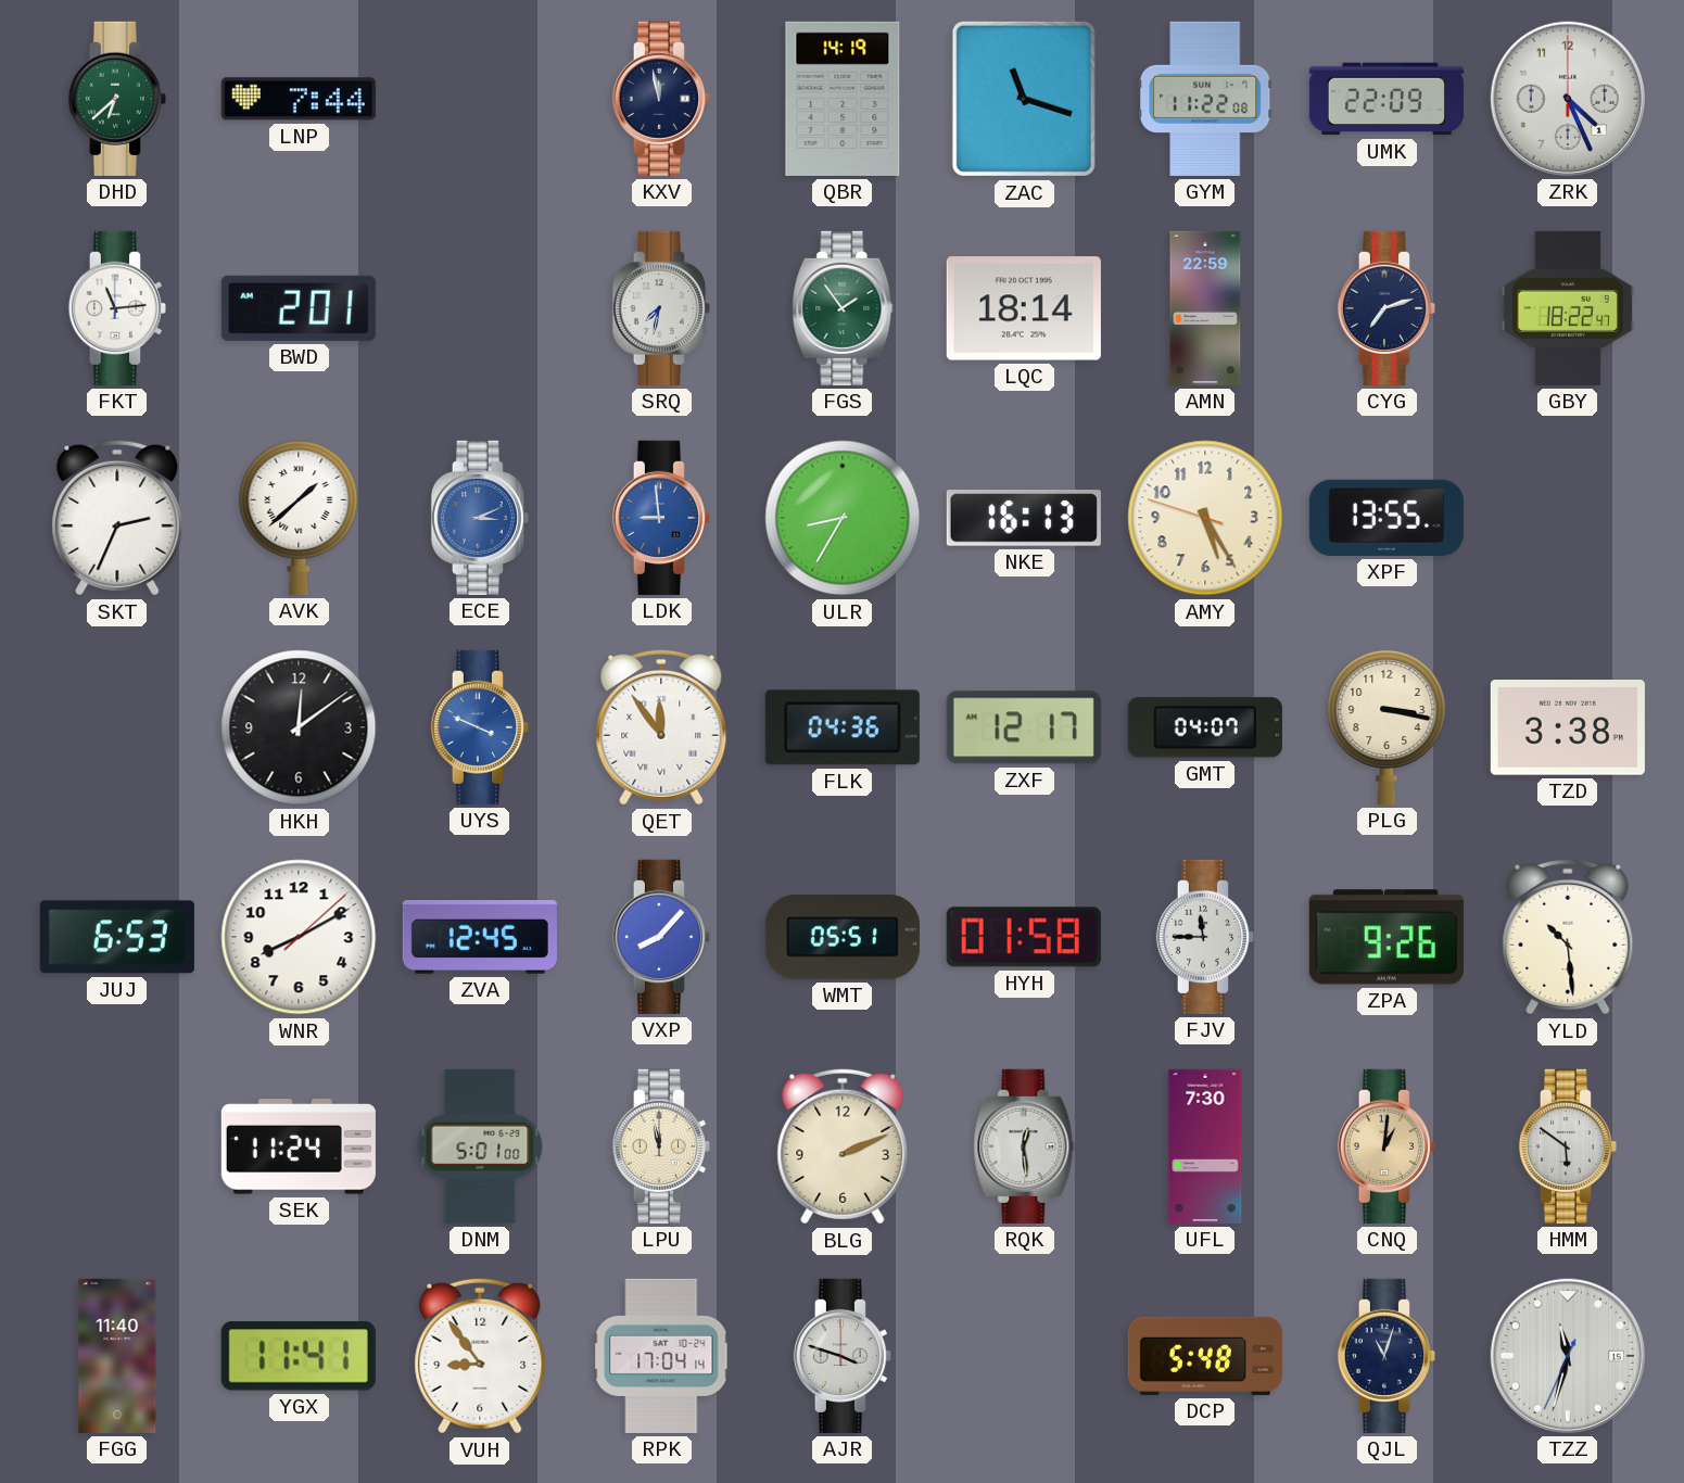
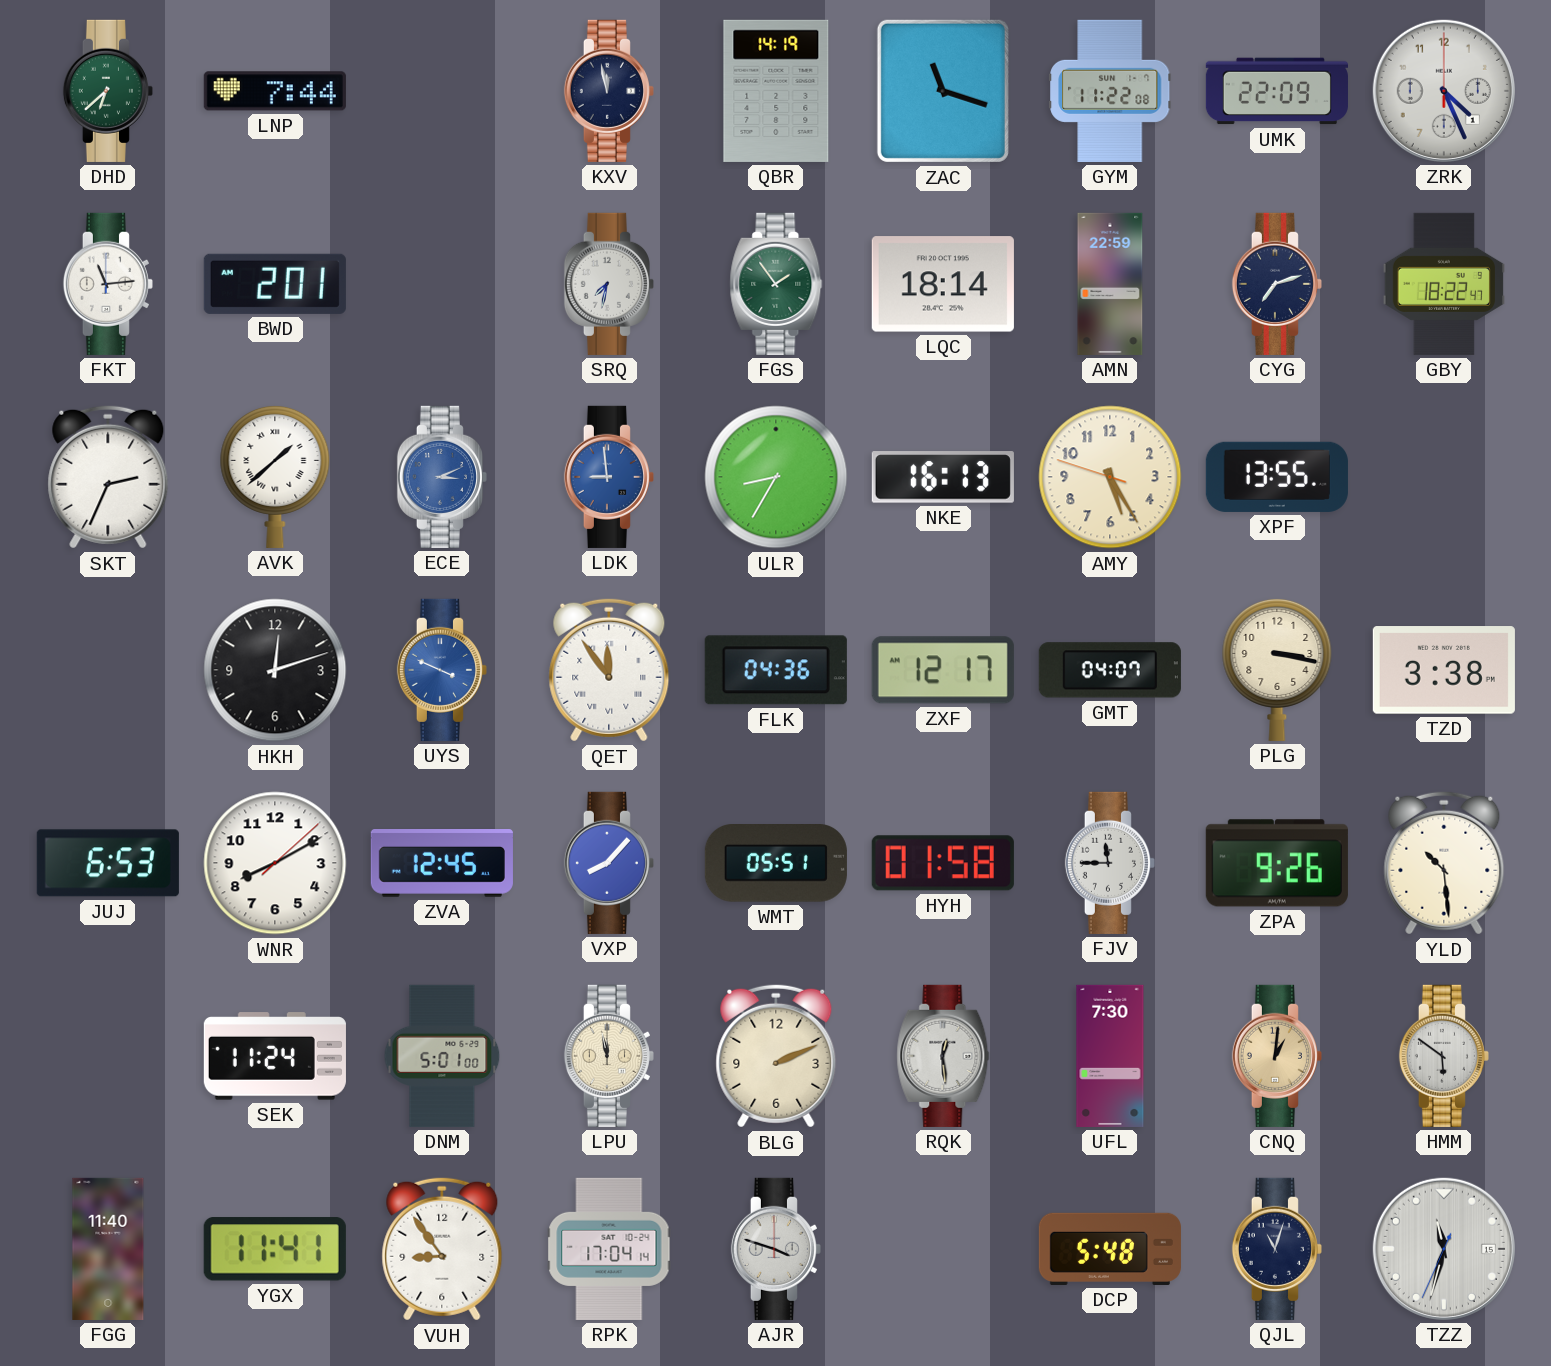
HKH: 12:09 -> 12:12 (275, 670)
